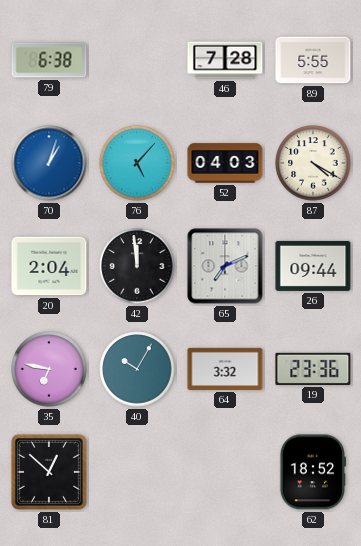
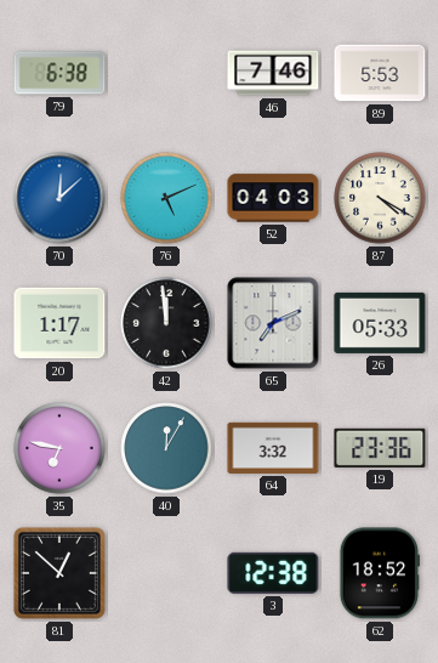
46: 7:28 -> 7:46 (273, 73)
89: 5:55 -> 5:53 (380, 73)
70: 1:03 -> 12:08 (59, 198)
76: 5:07 -> 5:11 (166, 198)
20: 2:04 -> 1:17 (59, 323)
26: 09:44 -> 05:33 (380, 323)
40: 10:05 -> 12:05 (166, 448)
3: none -> 12:38 (273, 573)
